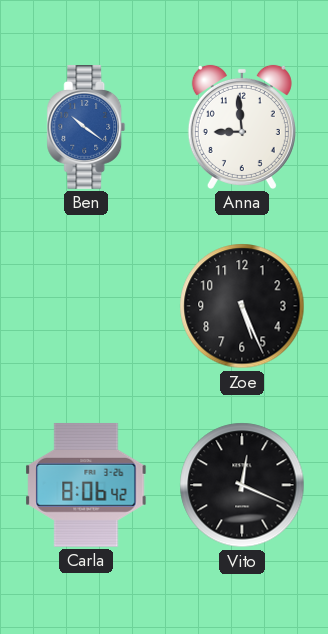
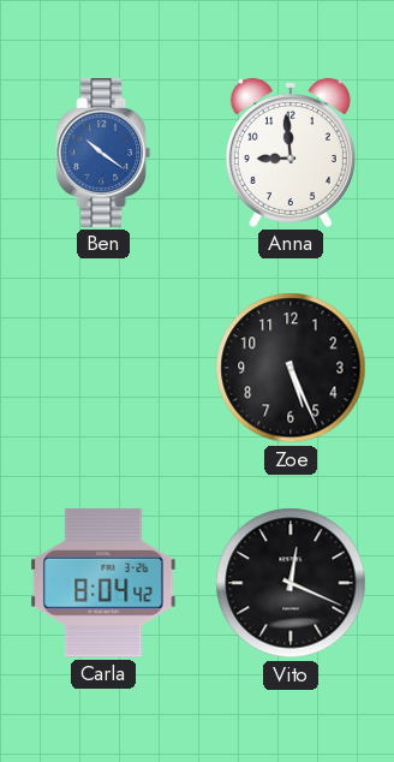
Carla: 8:06 -> 8:04 (103, 583)
